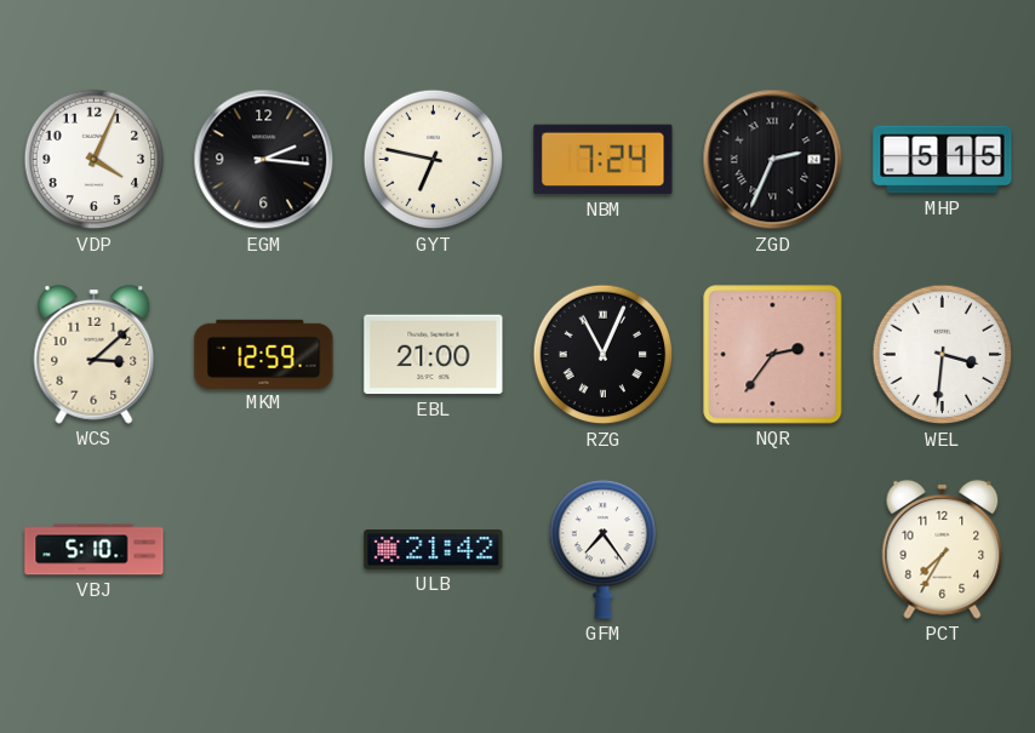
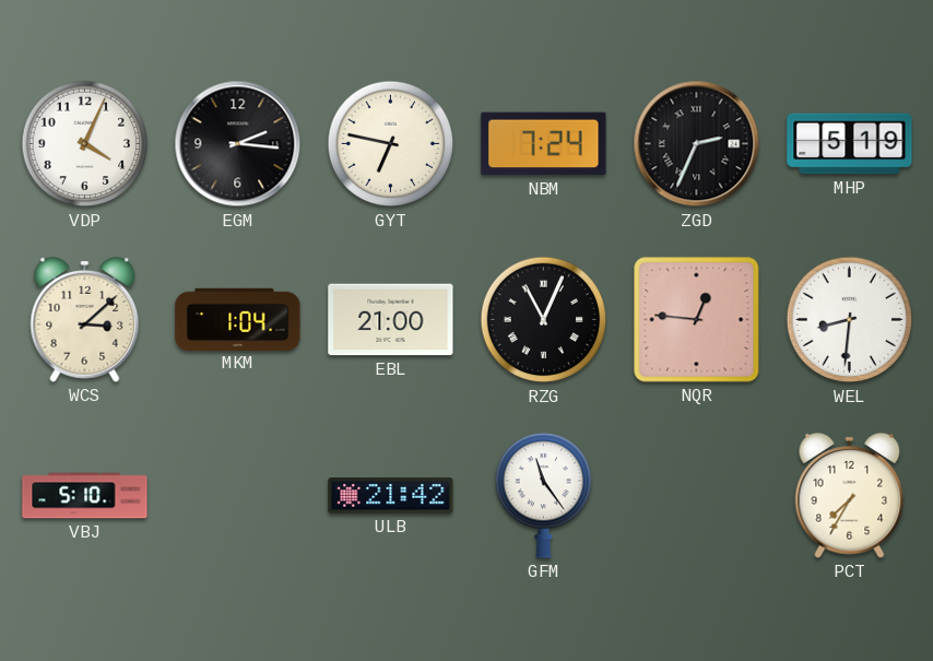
MHP: 5:15 -> 5:19 (850, 144)
MKM: 12:59 -> 1:04 (238, 319)
NQR: 2:36 -> 12:46 (697, 320)
WEL: 3:31 -> 8:31 (850, 320)
GFM: 7:24 -> 11:24 (544, 496)
